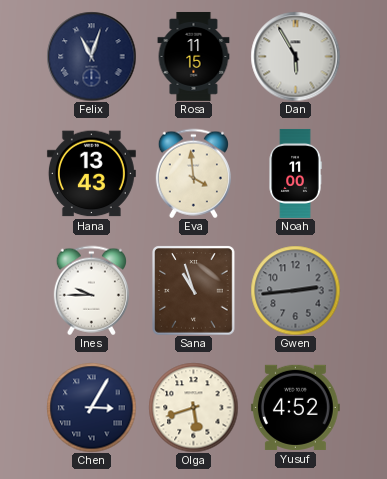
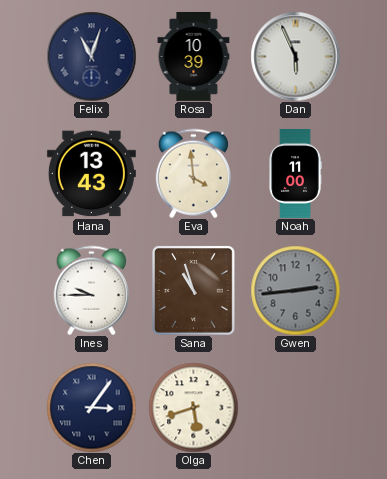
Rosa: 11:15 -> 10:39 (194, 56)
Dan: 5:55 -> 5:56 (295, 56)
Chen: 3:05 -> 3:06 (91, 407)
Yusuf: 4:52 -> none (295, 407)
